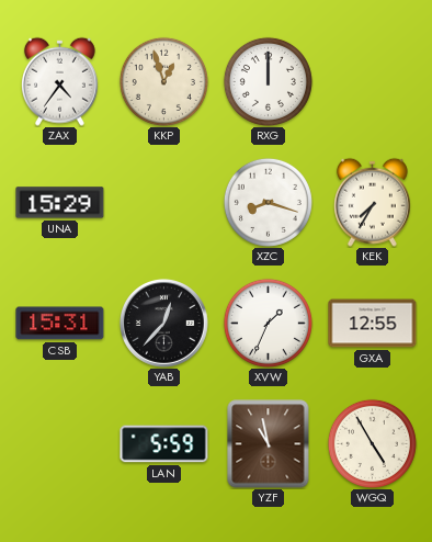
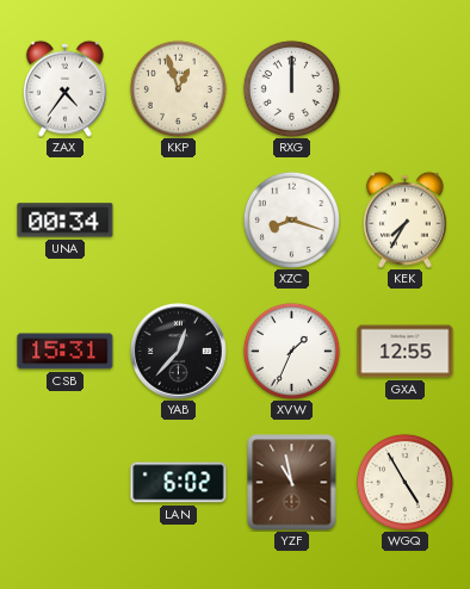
UNA: 15:29 -> 00:34 (66, 221)
LAN: 5:59 -> 6:02 (179, 483)
